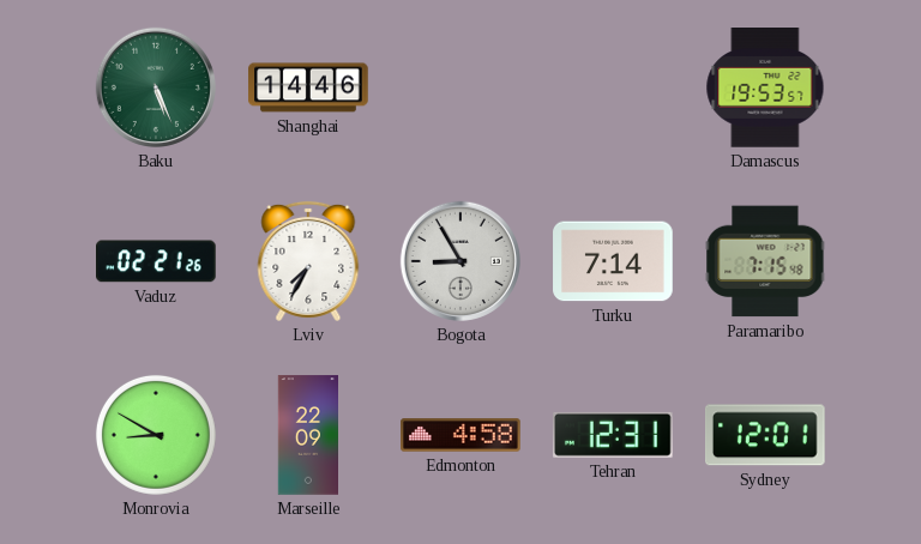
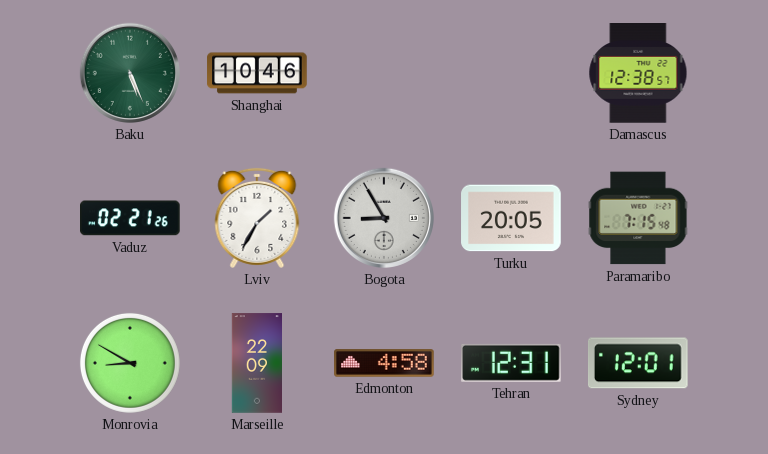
Shanghai: 14:46 -> 10:46 (257, 73)
Damascus: 19:53 -> 12:38 (638, 73)
Lviv: 7:35 -> 1:35 (257, 218)
Turku: 7:14 -> 20:05 (511, 218)
